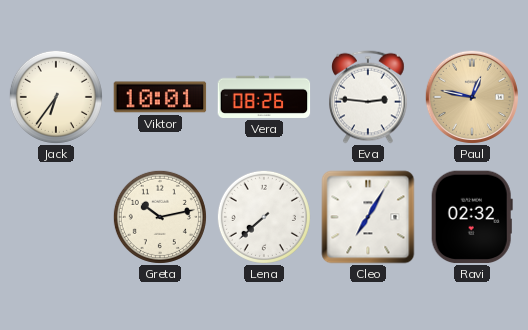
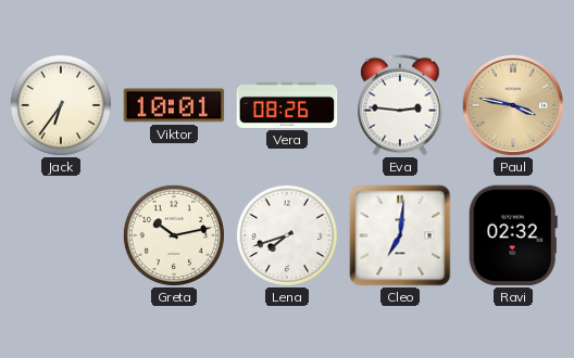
Paul: 12:47 -> 3:47 (513, 105)
Lena: 7:38 -> 7:42 (287, 235)
Cleo: 7:05 -> 7:01 (400, 235)
